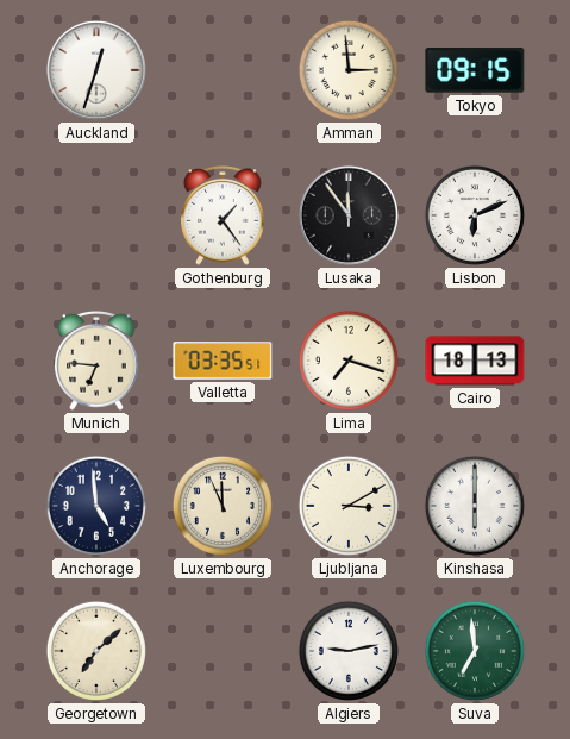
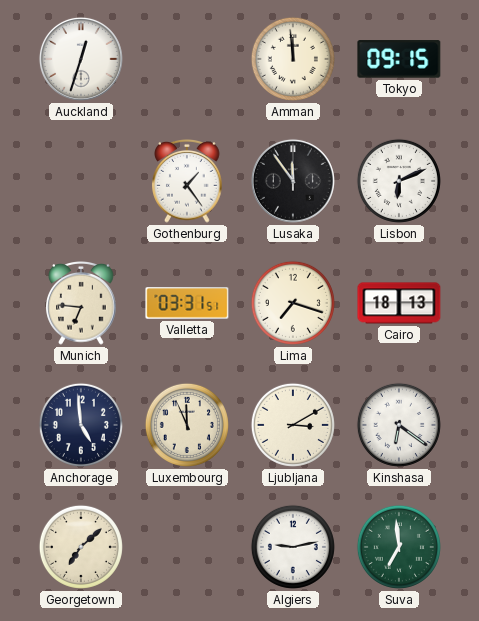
Amman: 2:59 -> 11:59 (293, 59)
Valletta: 03:35 -> 03:31 (187, 303)
Kinshasa: 6:00 -> 6:21 (399, 425)
